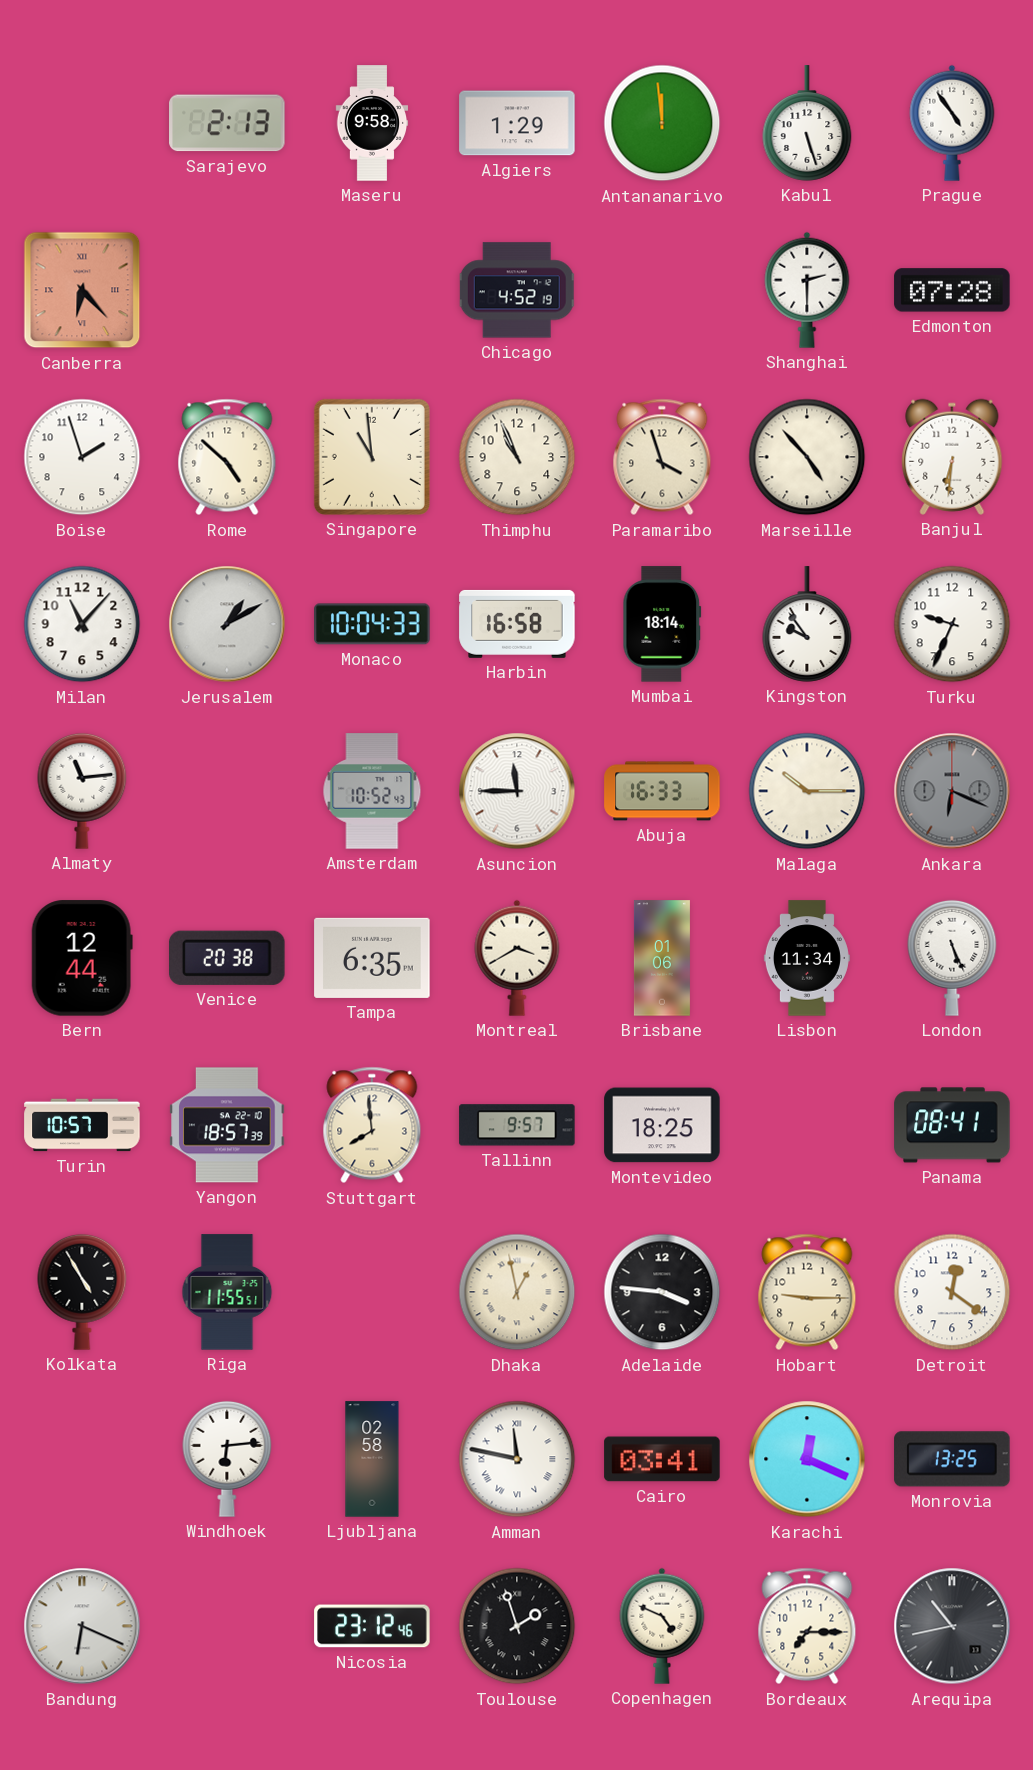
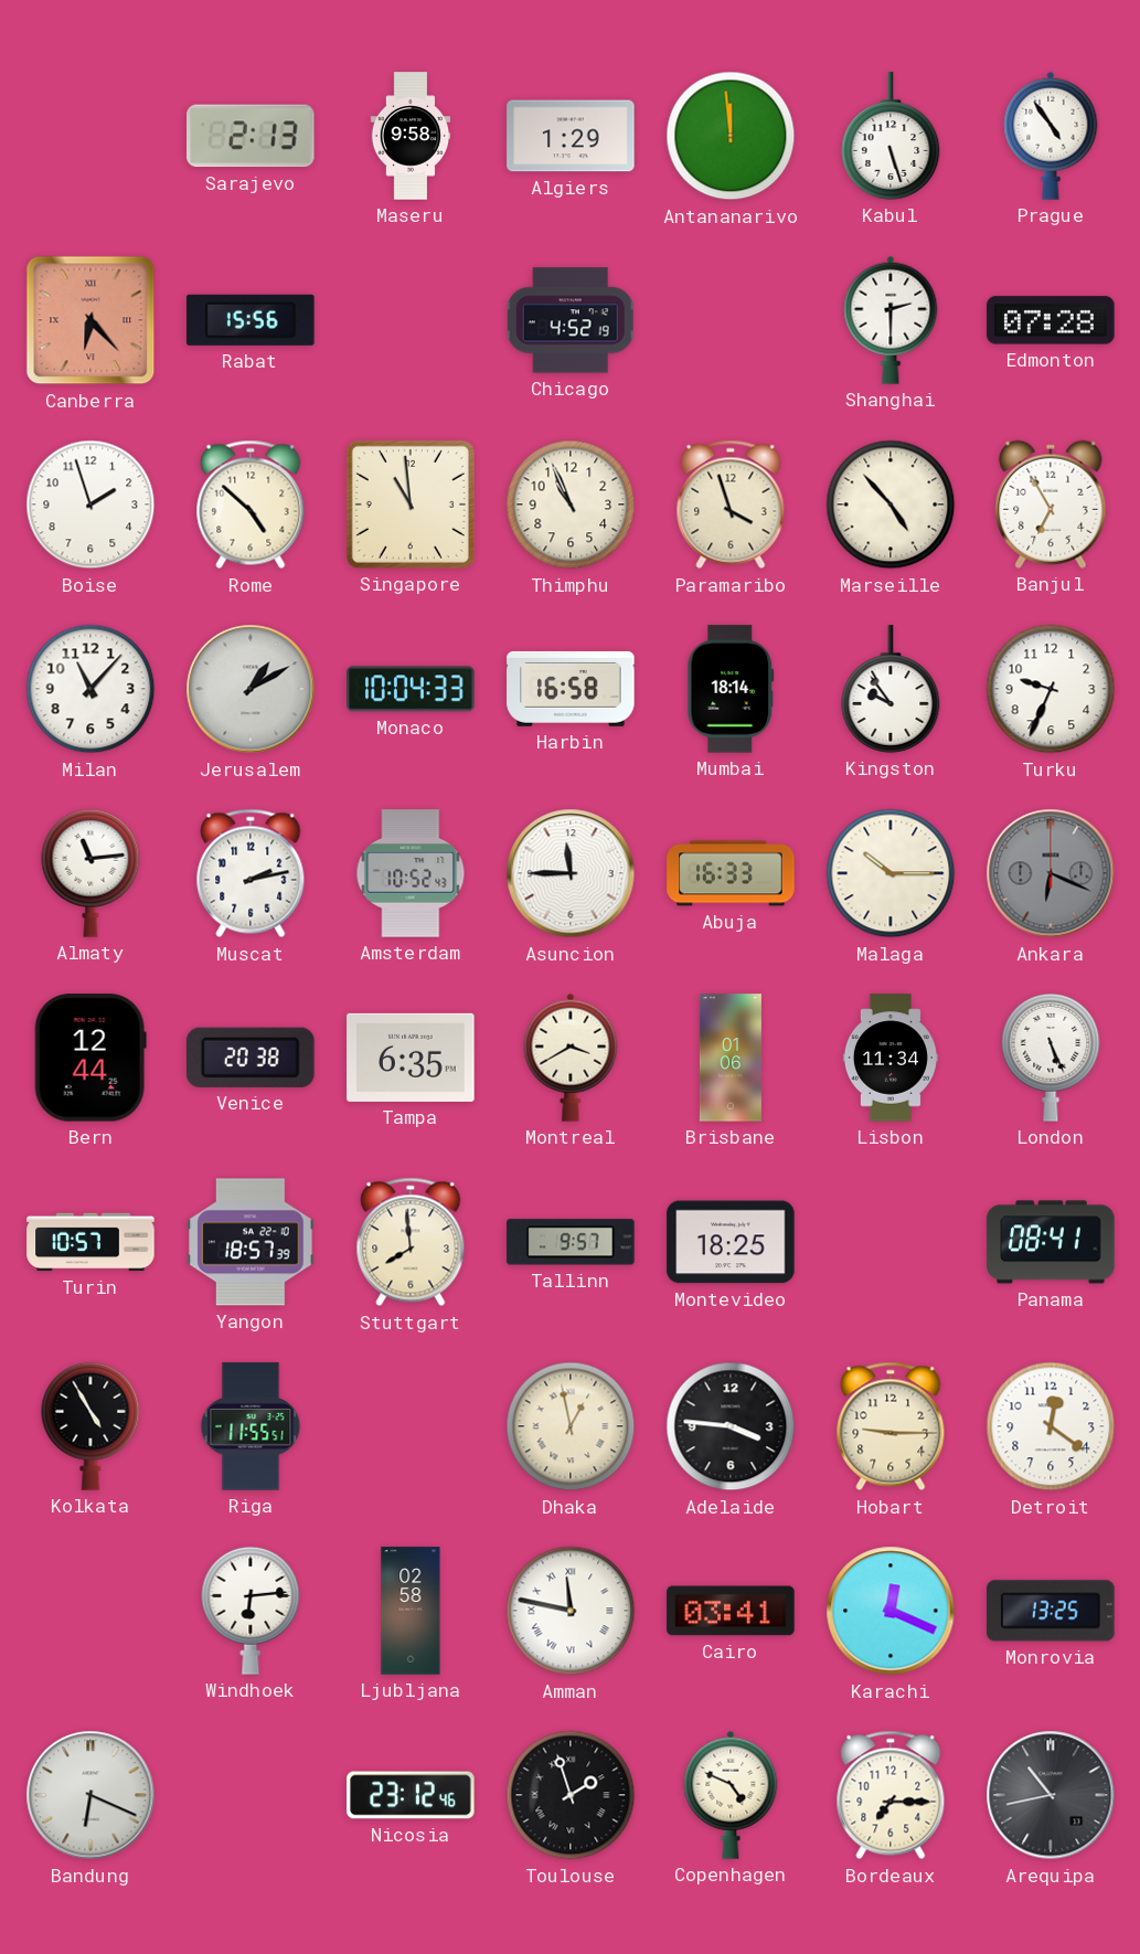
Rabat: none -> 15:56 (251, 320)
Banjul: 6:31 -> 6:55 (1051, 505)
Muscat: none -> 2:13 (251, 873)
